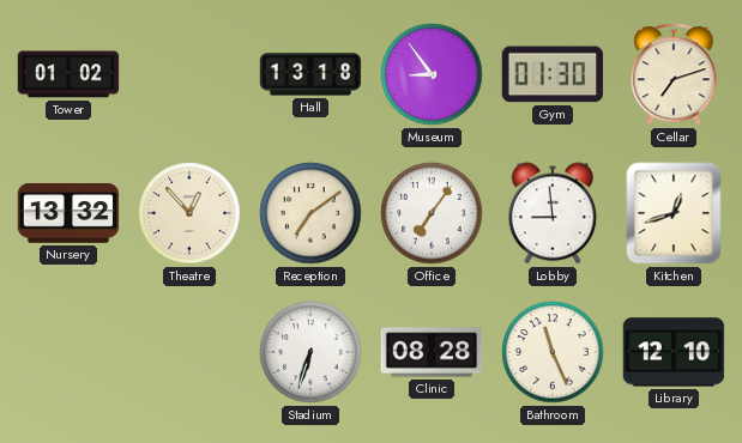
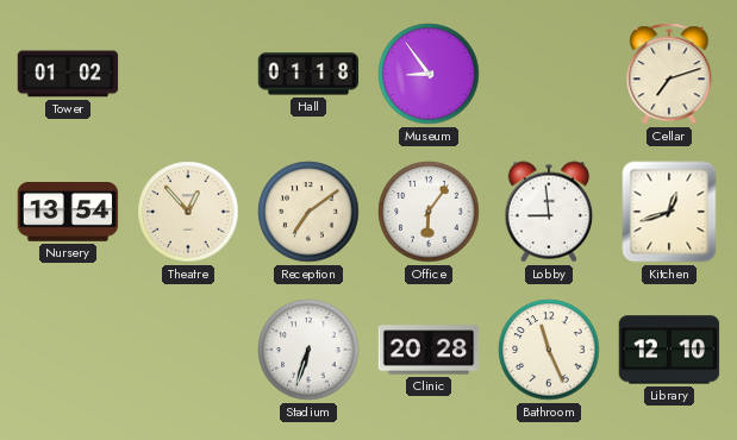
Hall: 13:18 -> 01:18 (308, 74)
Gym: 01:30 -> none (551, 74)
Nursery: 13:32 -> 13:54 (68, 213)
Office: 7:06 -> 6:06 (429, 212)
Clinic: 08:28 -> 20:28 (429, 350)
